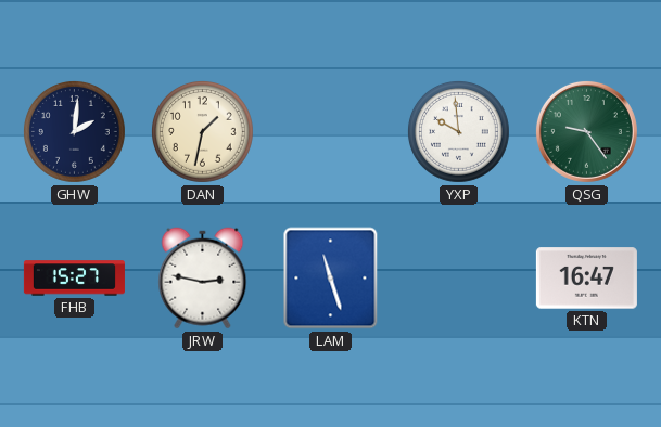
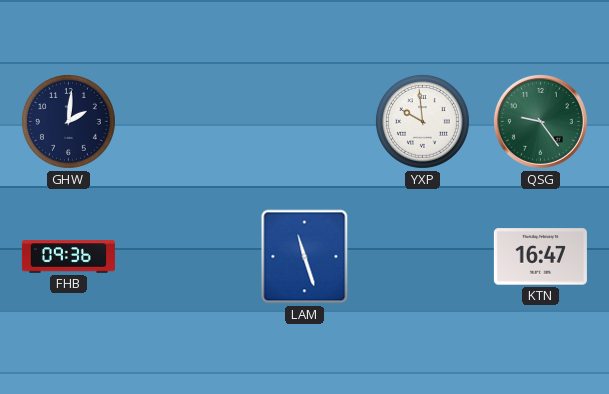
DAN: 1:32 -> none (202, 131)
FHB: 15:27 -> 09:36 (68, 257)
JRW: 2:47 -> none (203, 279)
